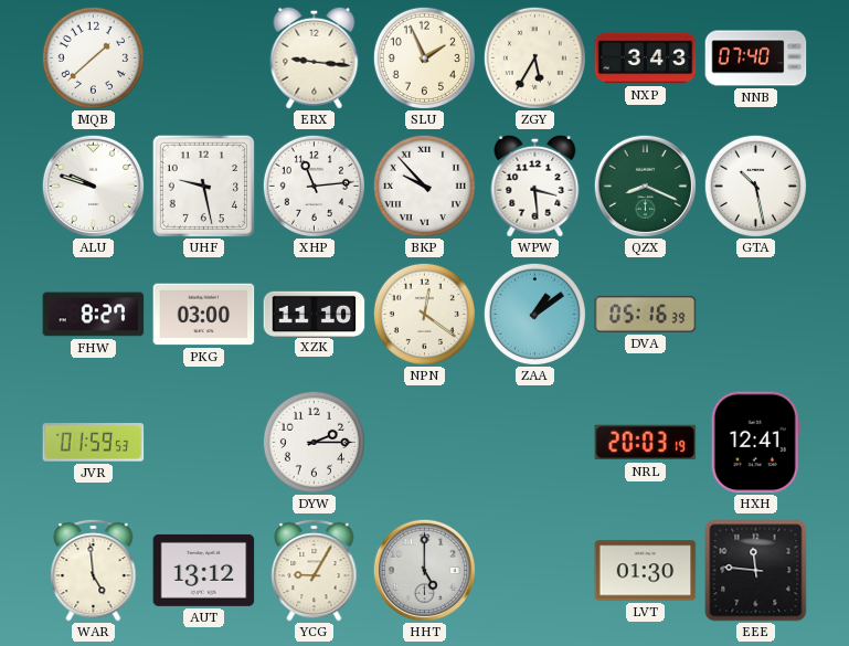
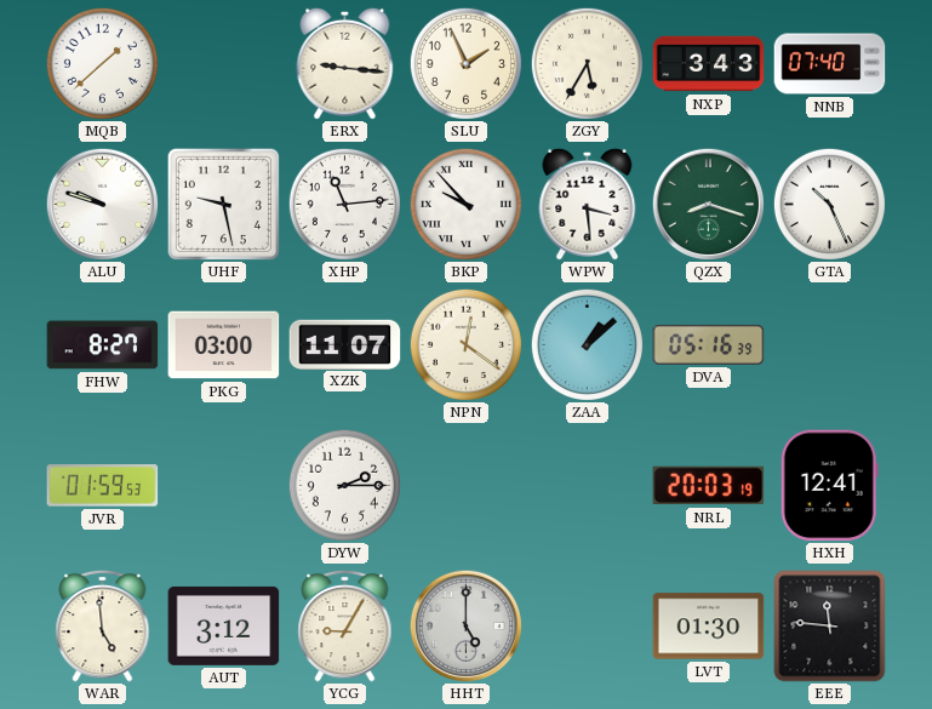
QZX: 8:19 -> 8:18 (708, 204)
GTA: 10:28 -> 10:26 (829, 204)
XZK: 11:10 -> 11:07 (345, 344)
ZAA: 1:09 -> 1:08 (587, 344)
AUT: 13:12 -> 3:12 (224, 625)
